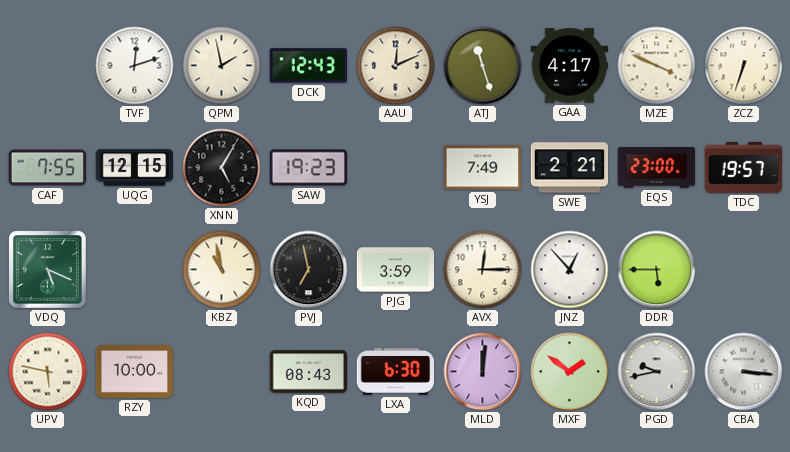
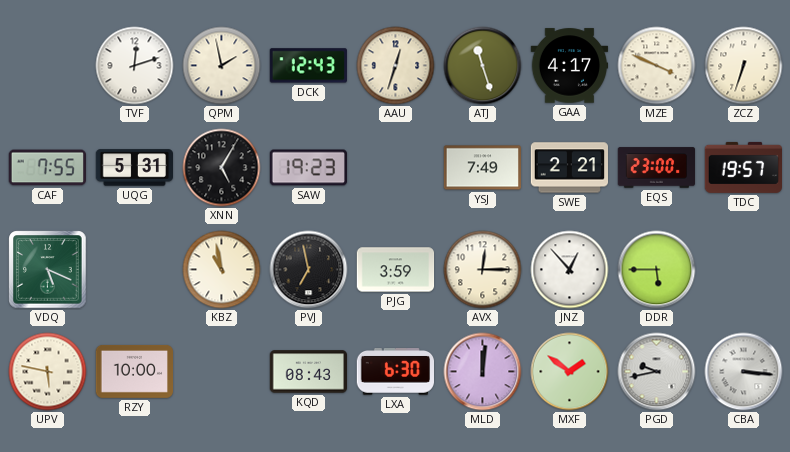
AAU: 12:11 -> 12:33 (396, 66)
UQG: 12:15 -> 5:31 (134, 168)
